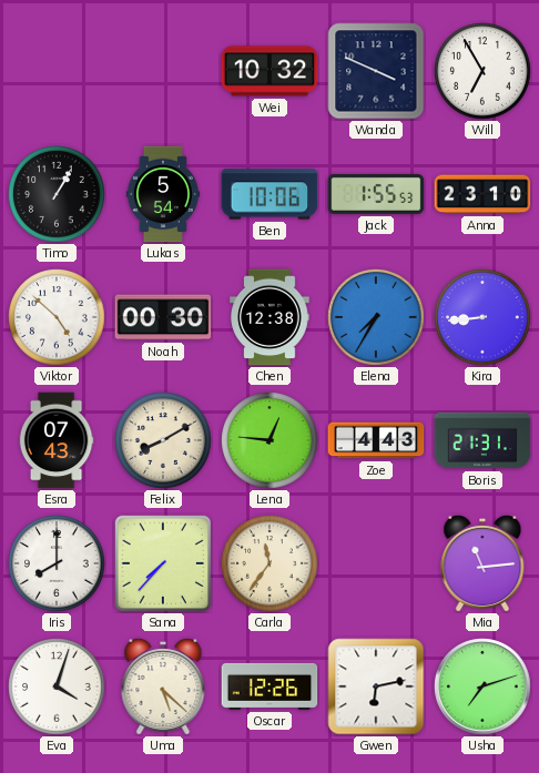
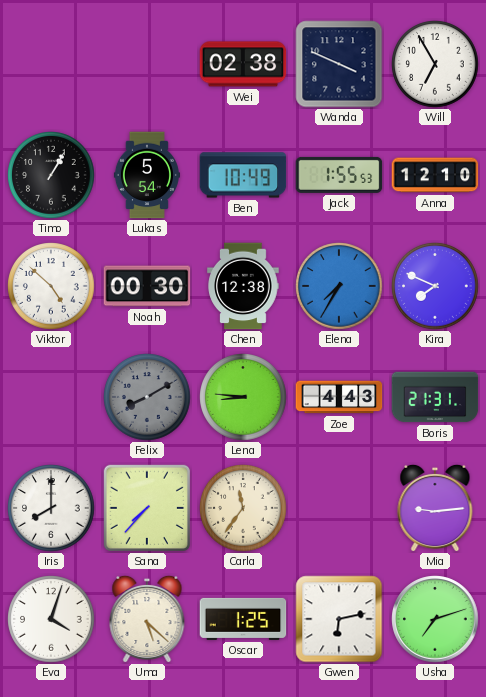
Wei: 10:32 -> 02:38 (243, 64)
Ben: 10:06 -> 10:49 (243, 175)
Anna: 23:10 -> 12:10 (435, 175)
Kira: 8:44 -> 7:49 (435, 286)
Esra: 07:43 -> none (57, 440)
Felix dial: cream -> grey (147, 397)
Lena: 12:46 -> 8:46 (243, 397)
Mia: 11:14 -> 9:14 (435, 508)
Oscar: 12:26 -> 1:25 (243, 619)
